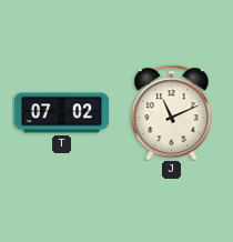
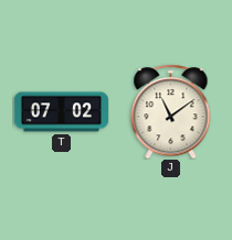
J: 11:11 -> 11:09 (171, 111)
